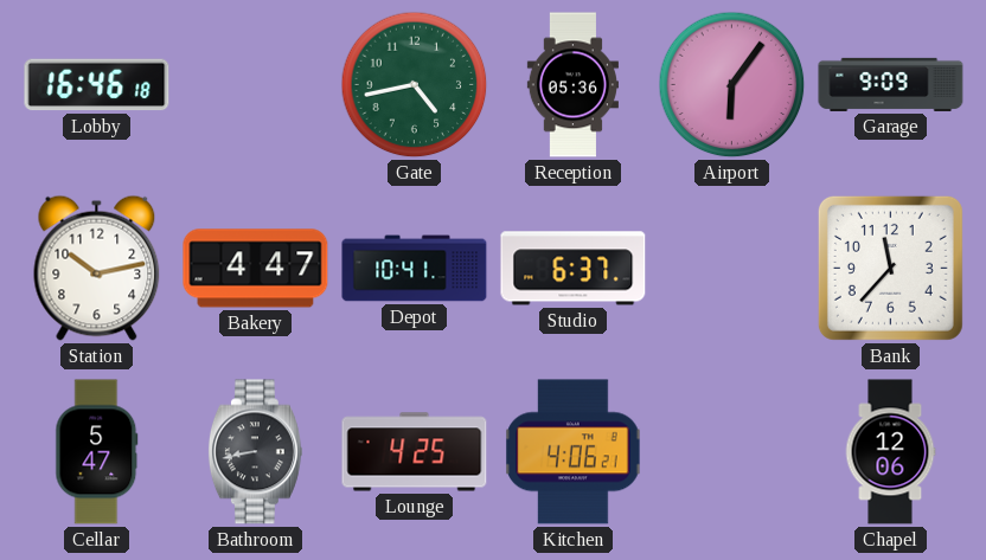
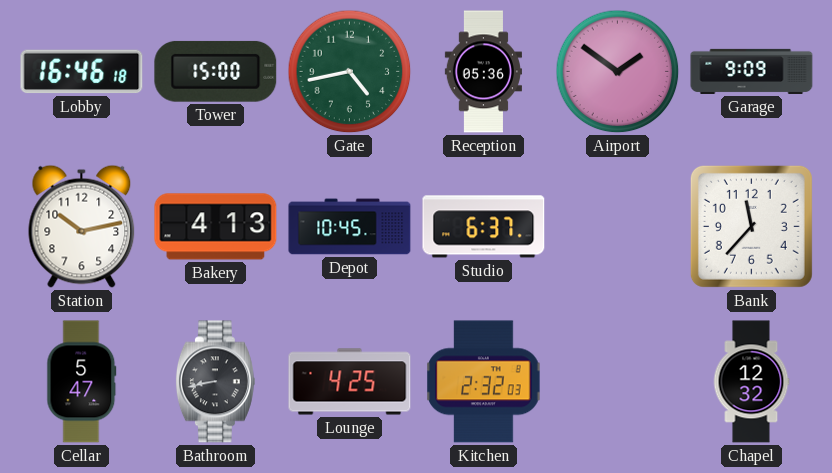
Tower: none -> 15:00 (216, 71)
Airport: 6:06 -> 1:51 (618, 72)
Bakery: 4:47 -> 4:13 (216, 227)
Depot: 10:41 -> 10:45 (350, 227)
Kitchen: 4:06 -> 2:32 (484, 382)
Chapel: 12:06 -> 12:32 (751, 382)
